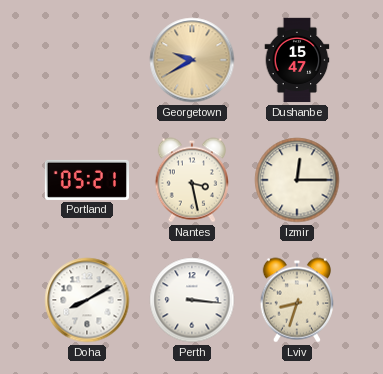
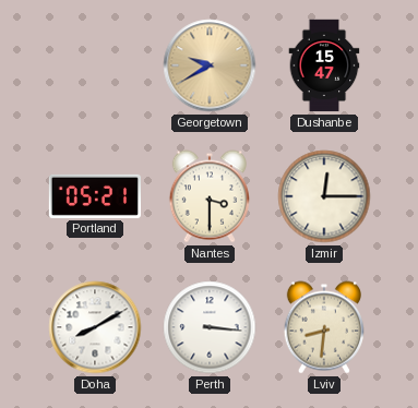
Nantes: 3:28 -> 3:30 (208, 196)
Lviv: 8:33 -> 8:31 (323, 327)
